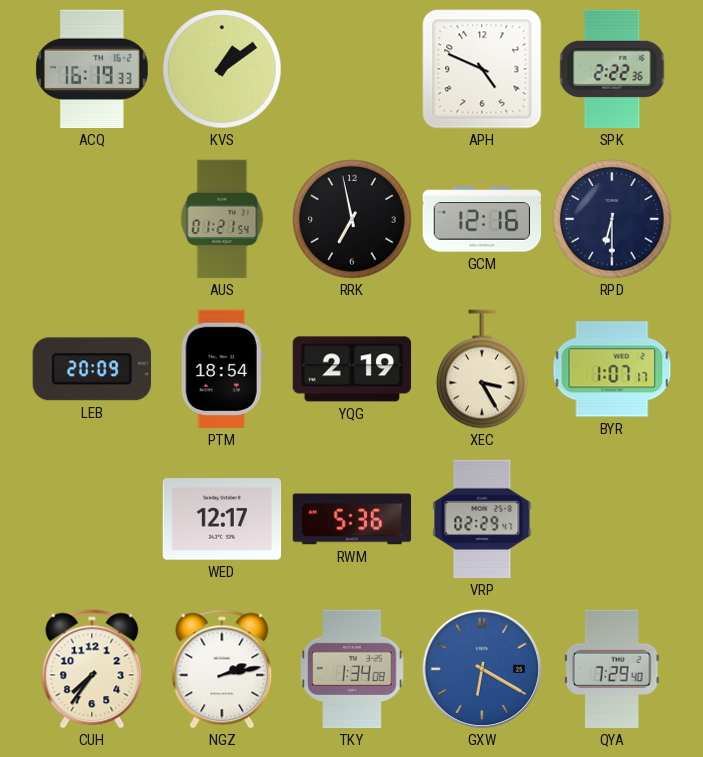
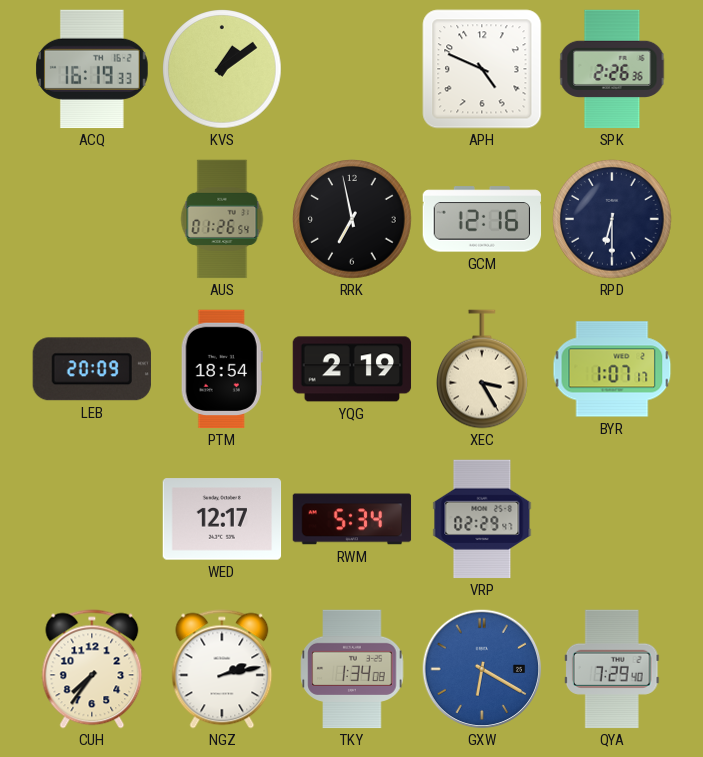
SPK: 2:22 -> 2:26 (612, 69)
AUS: 01:21 -> 01:26 (222, 219)
RWM: 5:36 -> 5:34 (352, 519)
